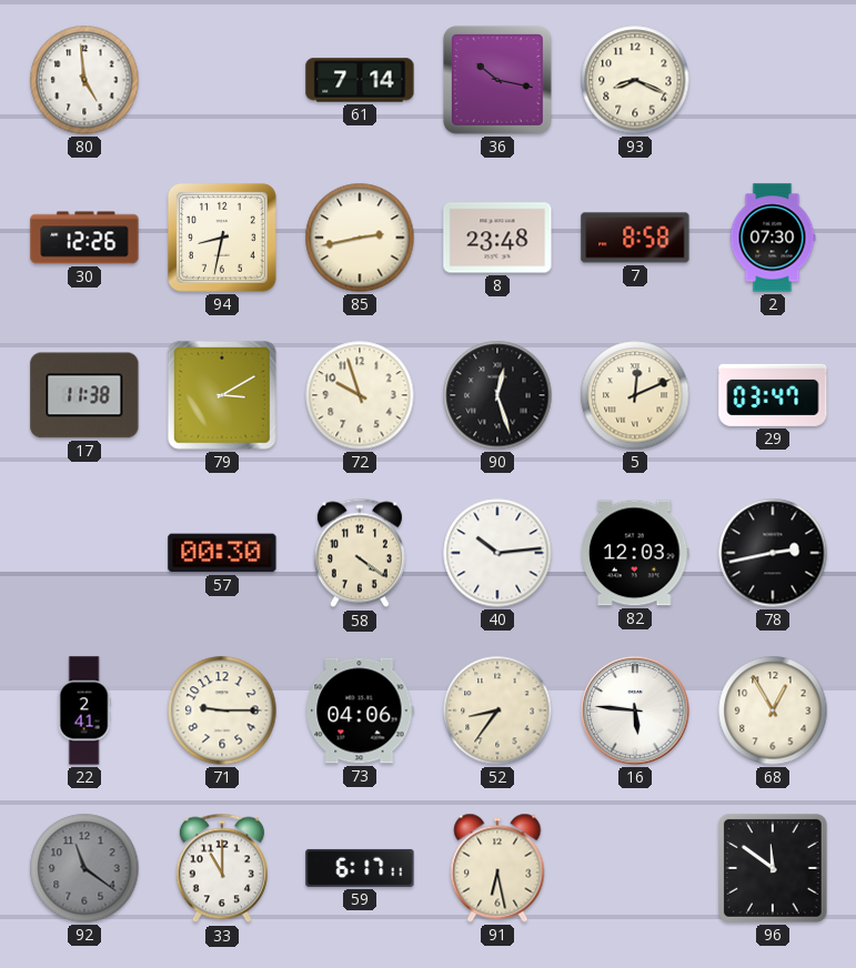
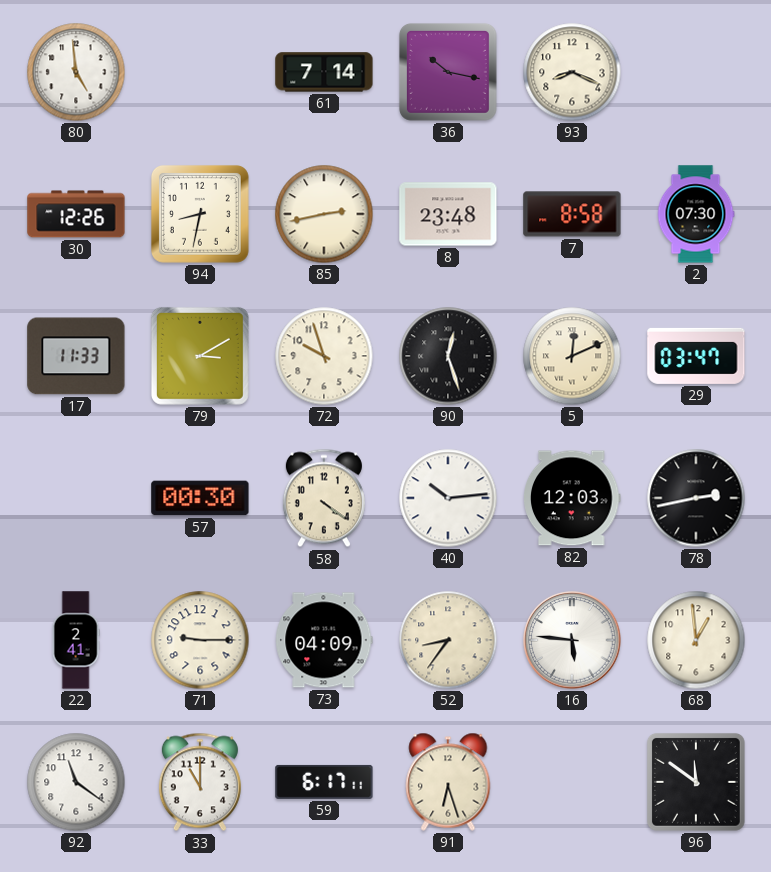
17: 11:38 -> 11:33 (76, 356)
73: 04:06 -> 04:09 (324, 640)
68: 12:55 -> 12:59 (696, 640)
92 dial: grey -> white (76, 782)
91: 6:28 -> 6:27 (448, 782)
